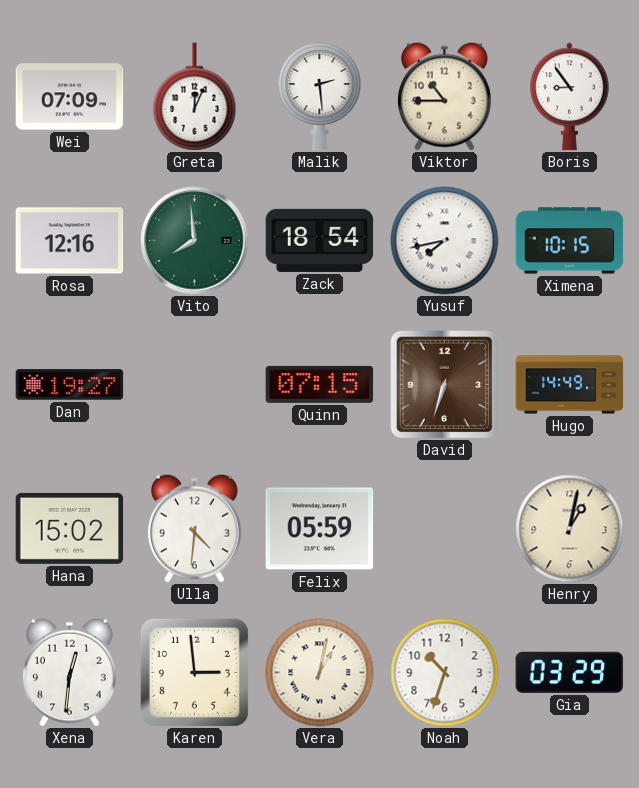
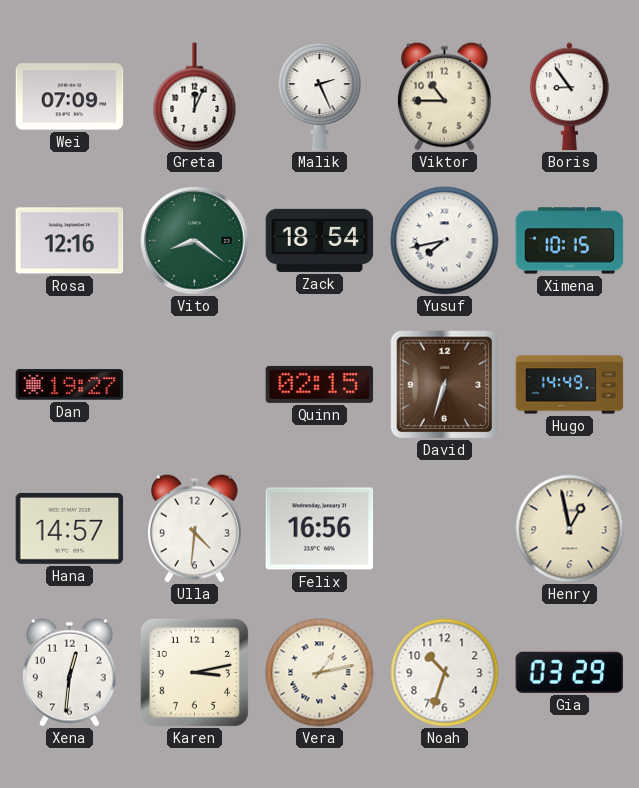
Malik: 2:29 -> 2:26 (320, 97)
Vito: 7:59 -> 8:21 (195, 241)
Quinn: 07:15 -> 02:15 (320, 384)
Hana: 15:02 -> 14:57 (70, 528)
Felix: 05:59 -> 16:56 (320, 529)
Henry: 1:02 -> 12:58 (570, 529)
Karen: 2:59 -> 3:13 (194, 672)
Vera: 1:02 -> 1:13 (320, 673)
